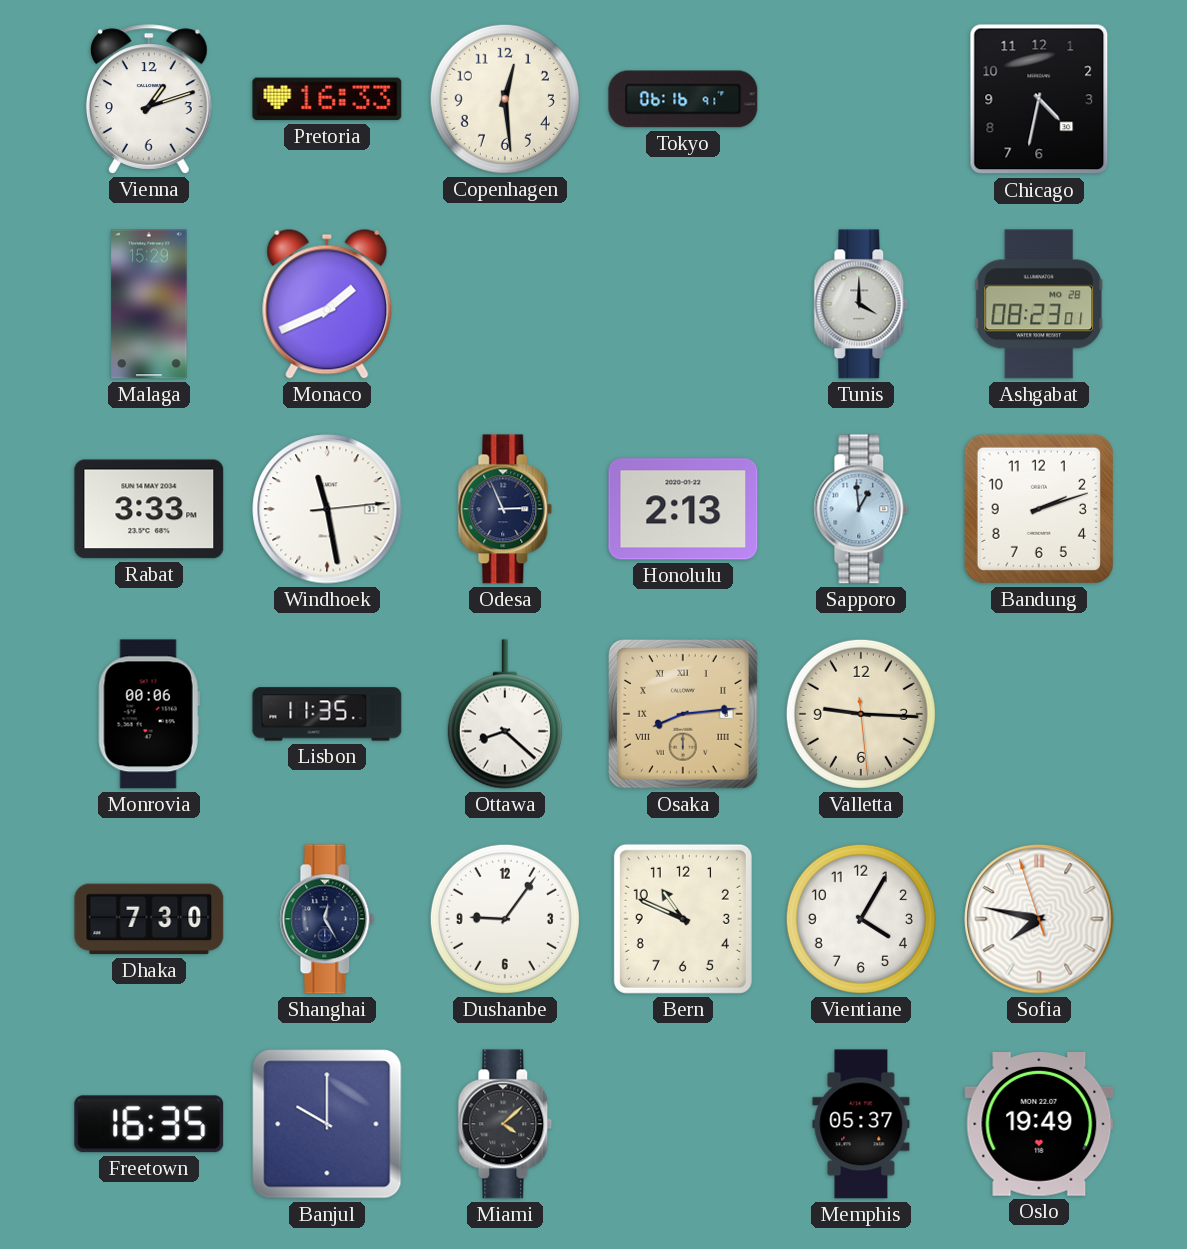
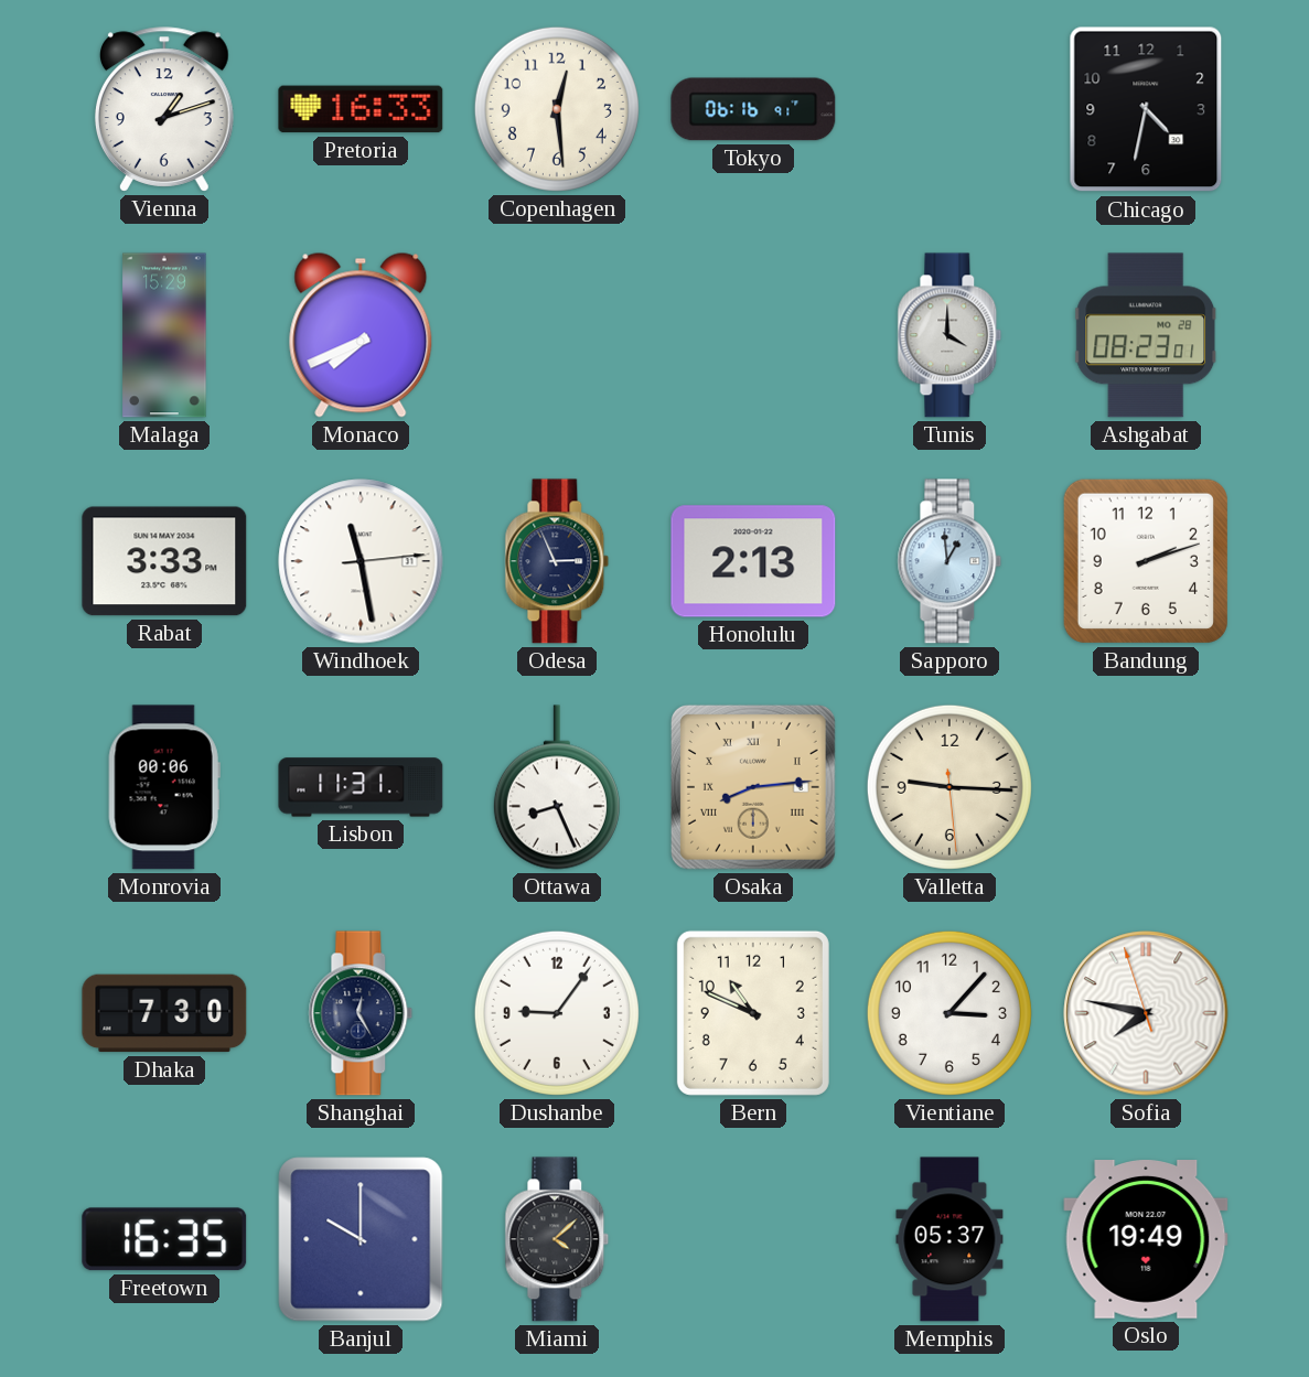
Monaco: 1:41 -> 7:41 (361, 335)
Lisbon: 11:35 -> 11:31 (361, 787)
Ottawa: 8:22 -> 8:26 (557, 787)
Vientiane: 4:05 -> 3:07 (949, 1013)
